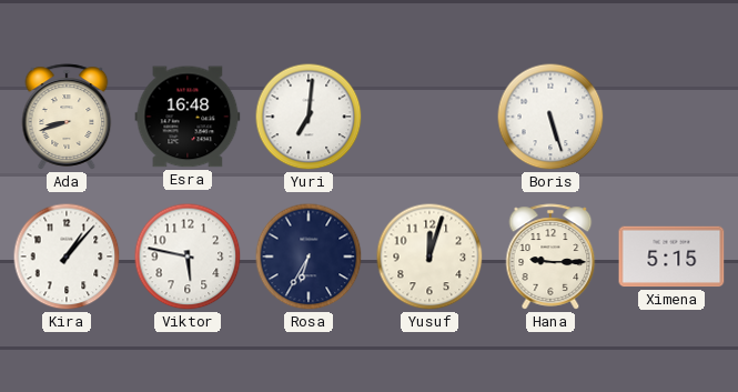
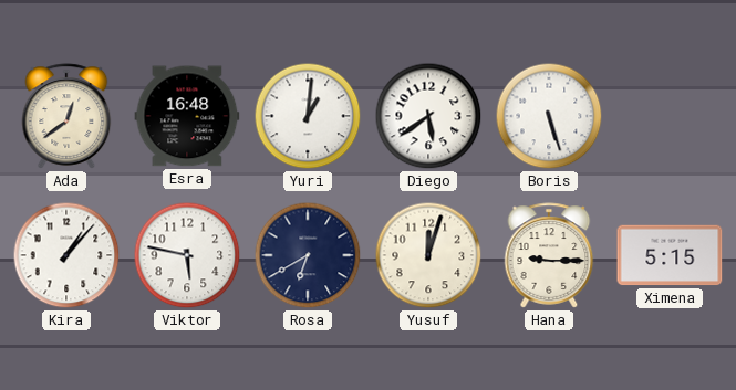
Ada: 8:42 -> 12:39 (66, 116)
Yuri: 7:01 -> 1:01 (308, 116)
Diego: none -> 5:39 (428, 116)
Rosa: 6:35 -> 6:40 (308, 255)
